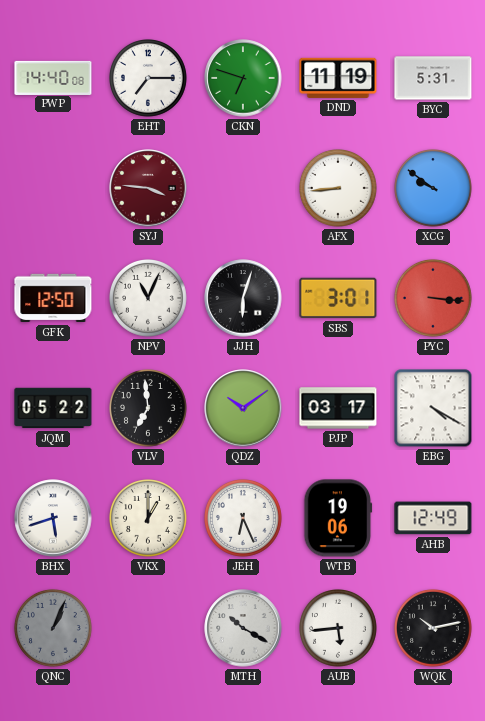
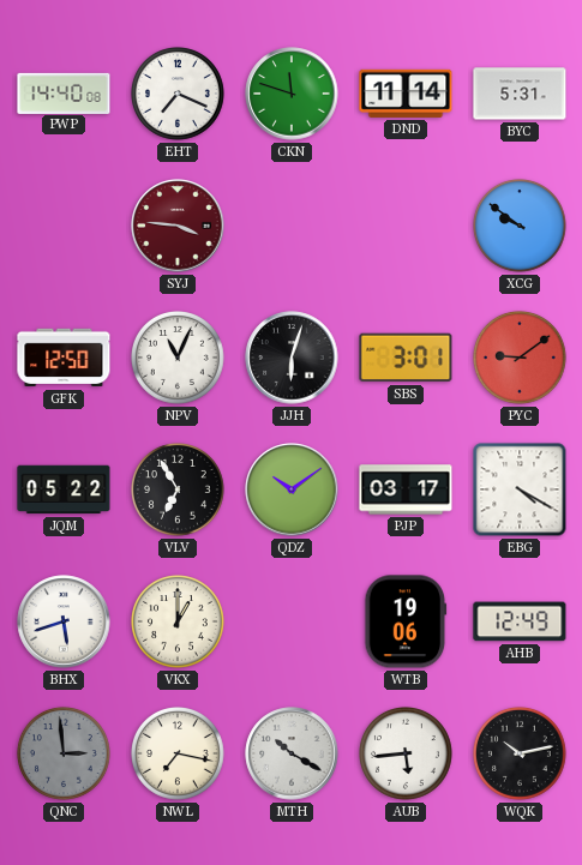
EHT: 7:15 -> 7:19 (179, 95)
CKN: 6:48 -> 11:48 (292, 94)
DND: 11:19 -> 11:14 (406, 94)
AFX: 8:44 -> none (339, 189)
PYC: 3:16 -> 9:09 (521, 359)
VLV: 6:59 -> 6:55 (179, 491)
JEH: 6:26 -> none (244, 519)
QNC: 1:04 -> 2:59 (65, 755)
NWL: none -> 7:17 (179, 755)
